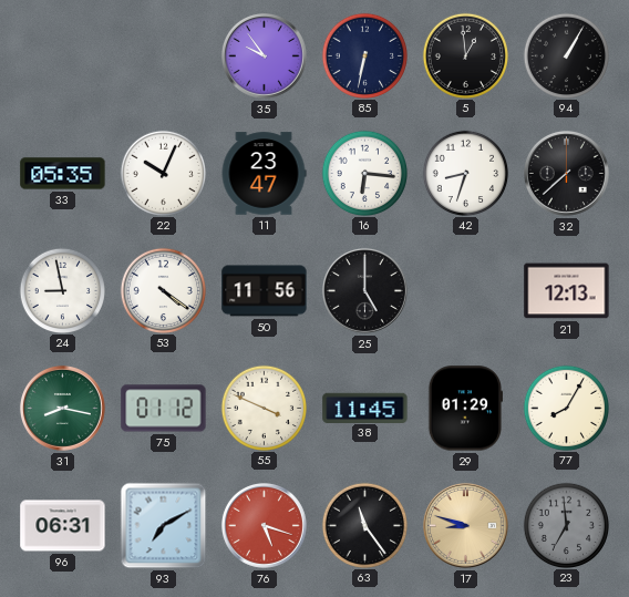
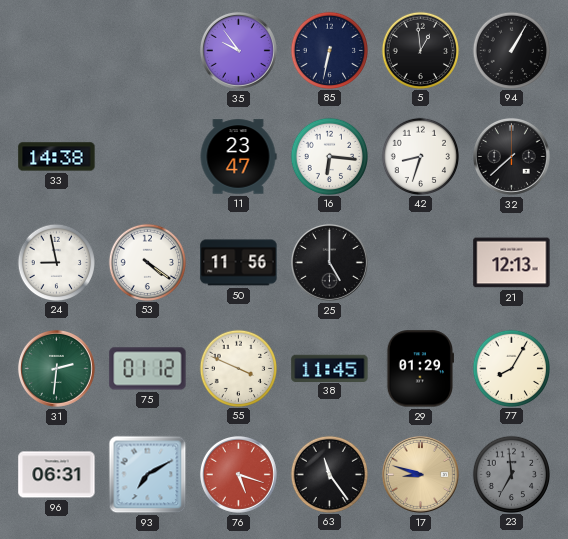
33: 05:35 -> 14:38 (57, 157)
22: 10:04 -> none (163, 173)
31: 8:17 -> 2:31 (56, 368)
